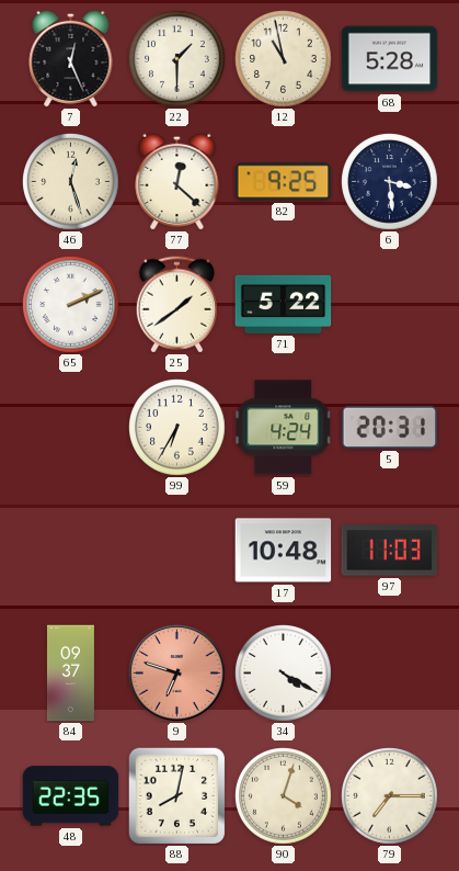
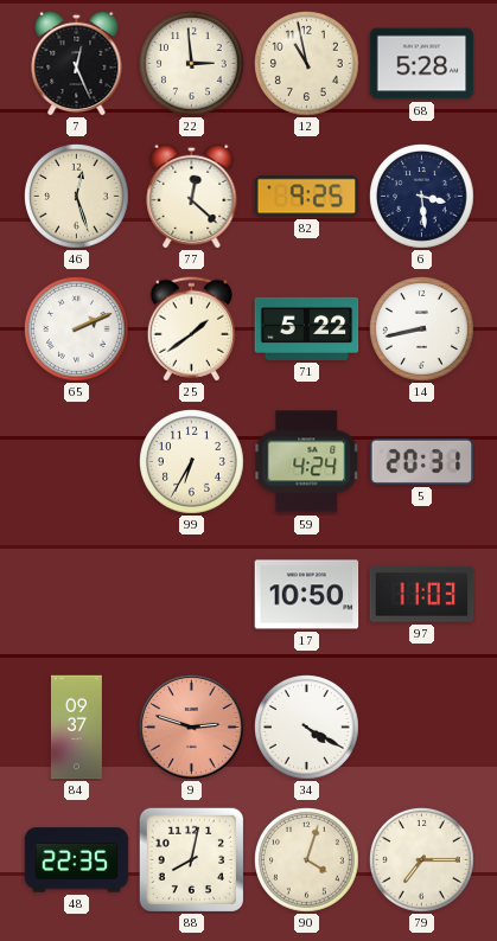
22: 1:30 -> 2:59 (192, 64)
14: none -> 8:43 (422, 329)
17: 10:48 -> 10:50 (307, 595)
9: 6:48 -> 2:48 (192, 728)
